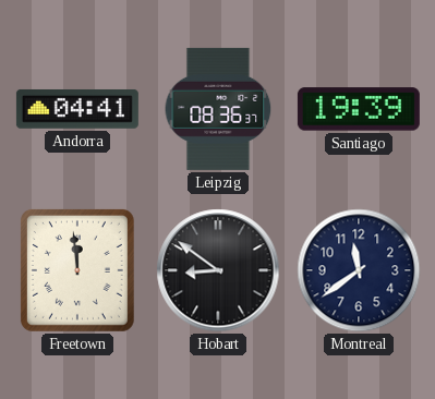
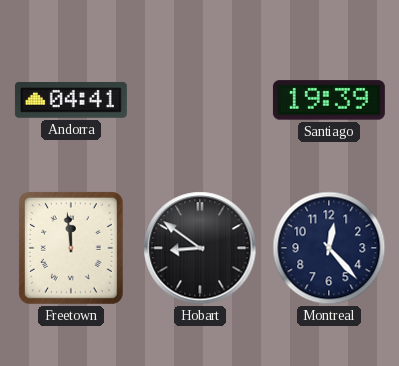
Leipzig: 08:36 -> none (218, 109)
Montreal: 11:39 -> 12:23 (329, 248)
